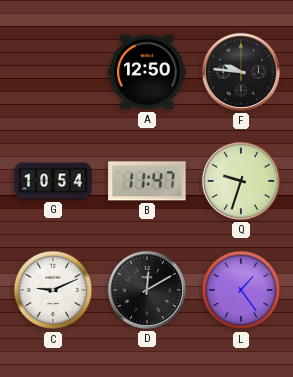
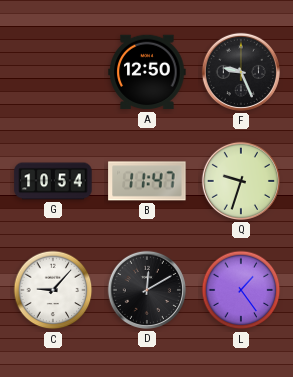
F: 9:46 -> 9:26 (241, 72)
C: 9:11 -> 9:07 (53, 290)
